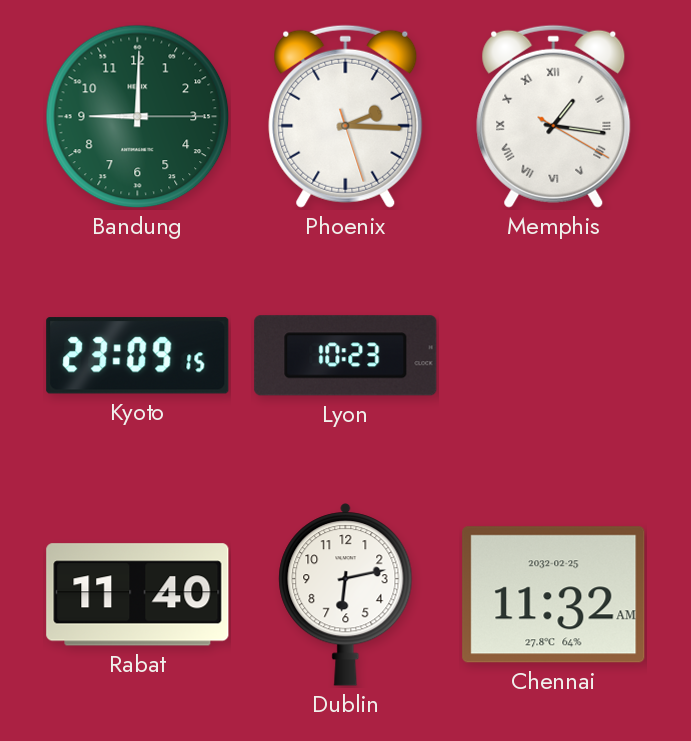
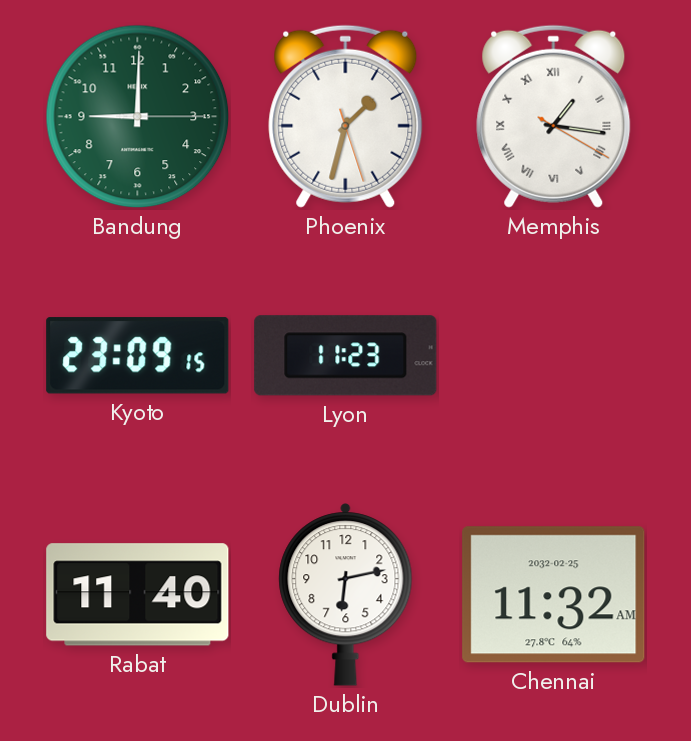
Phoenix: 2:15 -> 1:32 (346, 116)
Lyon: 10:23 -> 11:23 (346, 356)
